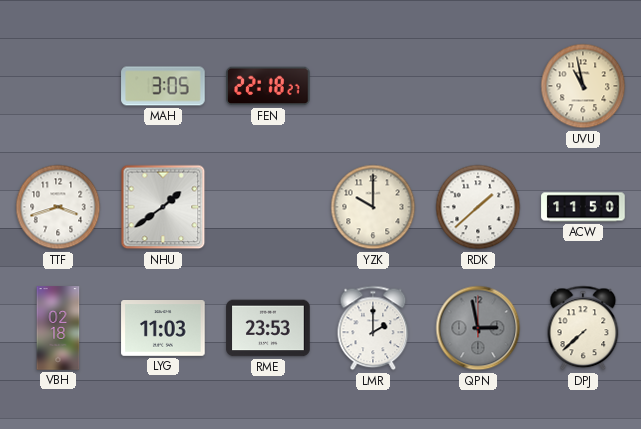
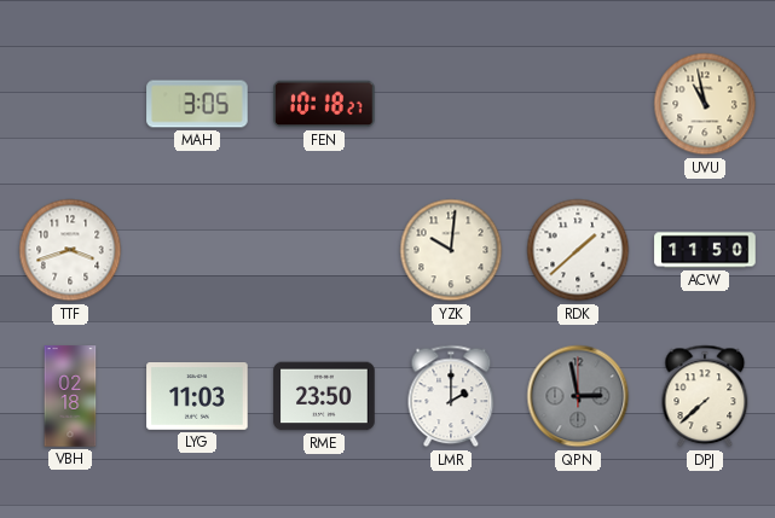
FEN: 22:18 -> 10:18 (324, 104)
NHU: 1:39 -> none (163, 207)
YZK: 10:00 -> 10:01 (451, 250)
RME: 23:53 -> 23:50 (324, 396)
